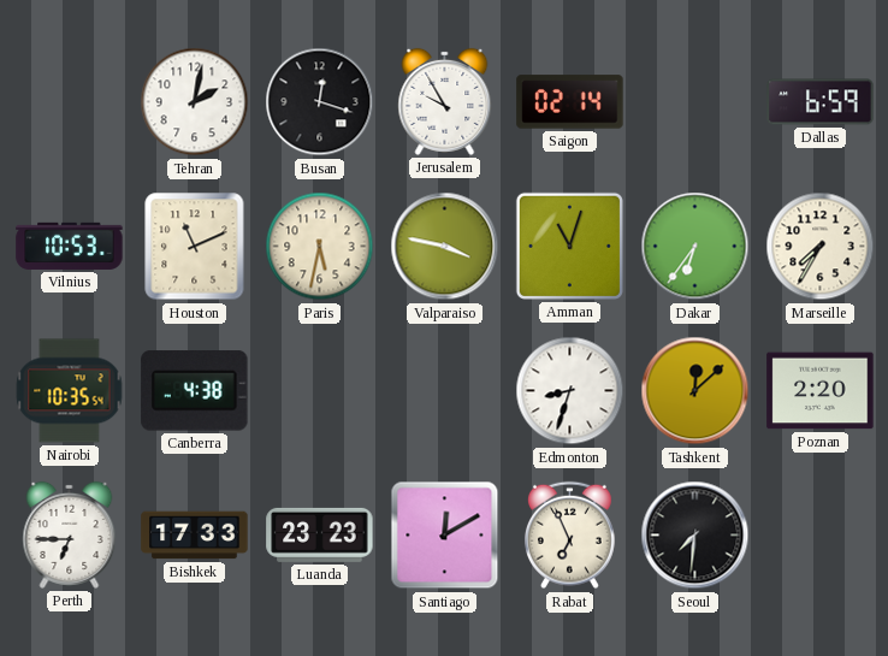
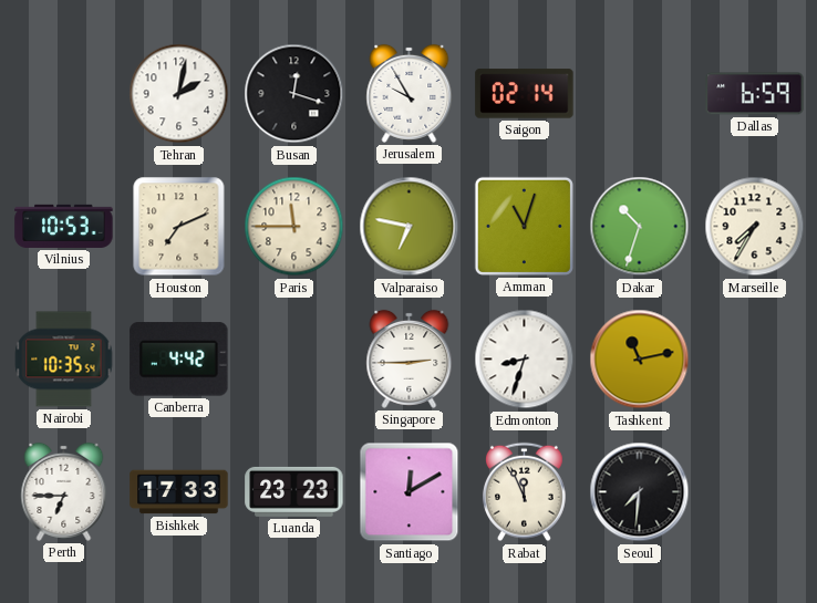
Houston: 11:11 -> 7:11 (179, 227)
Paris: 5:32 -> 11:45 (294, 227)
Valparaiso: 3:47 -> 6:47 (410, 227)
Dakar: 6:36 -> 10:33 (640, 227)
Canberra: 4:38 -> 4:42 (179, 360)
Singapore: none -> 2:45 (410, 358)
Tashkent: 12:08 -> 11:13 (640, 360)
Poznan: 2:20 -> none (821, 391)
Rabat: 6:56 -> 11:56 (524, 492)
